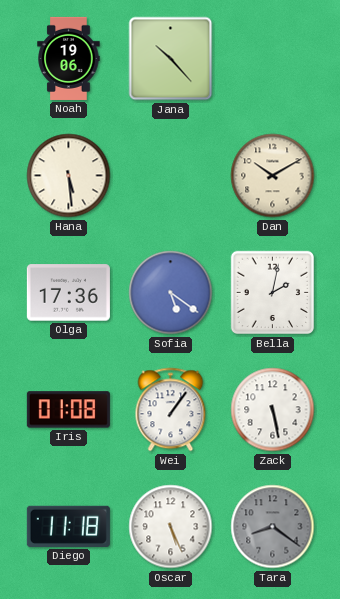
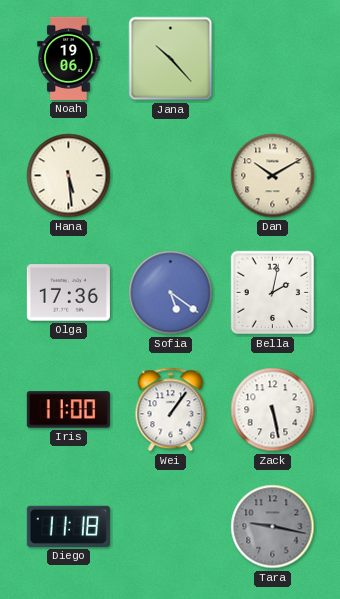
Iris: 01:08 -> 11:00 (68, 410)
Oscar: 5:26 -> none (171, 527)
Tara: 8:21 -> 9:17 (273, 527)
